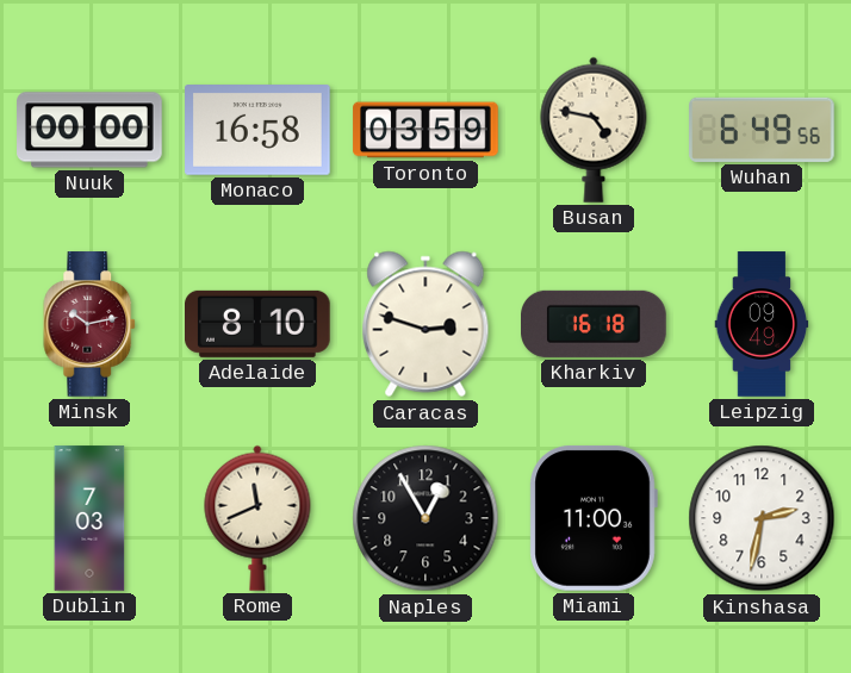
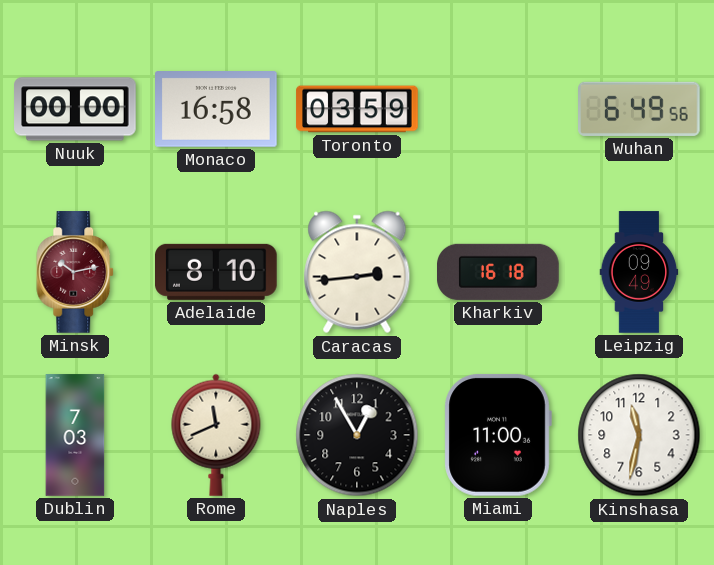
Busan: 4:47 -> none (594, 130)
Caracas: 2:48 -> 2:44 (357, 272)
Kinshasa: 2:32 -> 11:32 (639, 435)
